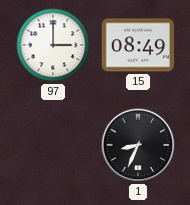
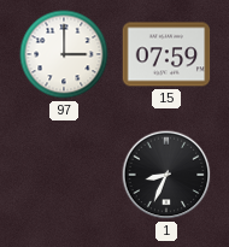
15: 08:49 -> 07:59 (166, 54)
